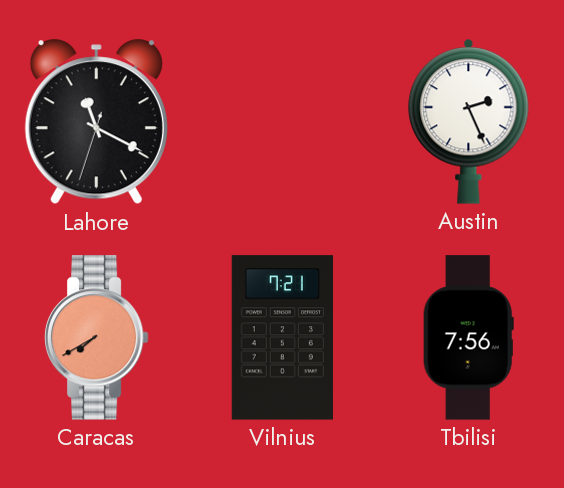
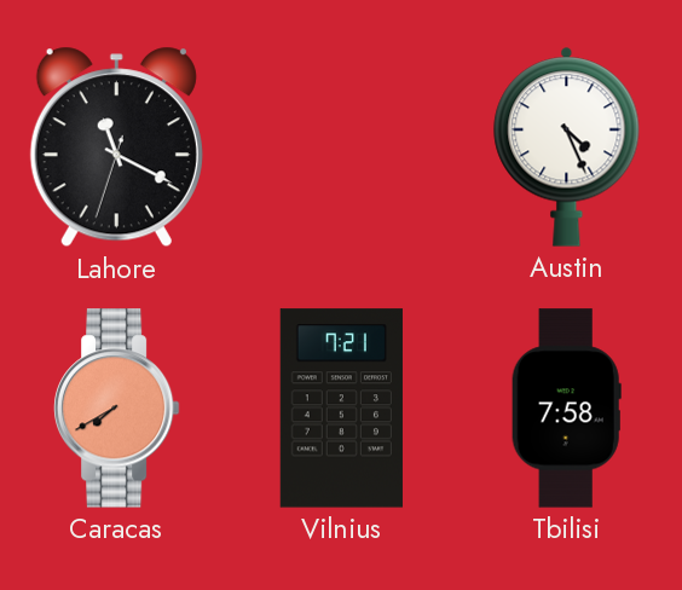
Austin: 2:26 -> 4:26 (567, 146)
Tbilisi: 7:56 -> 7:58 (566, 409)
